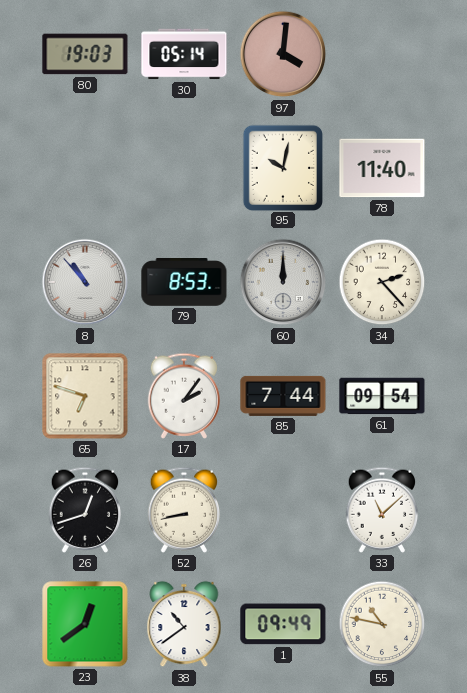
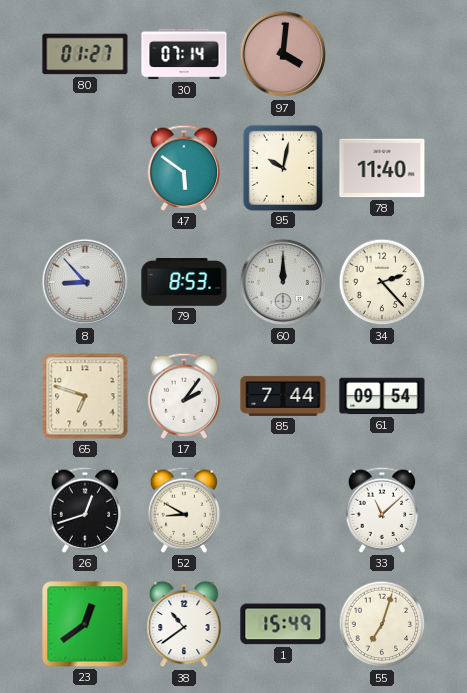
80: 19:03 -> 01:27 (85, 54)
30: 05:14 -> 07:14 (184, 54)
47: none -> 5:51 (184, 168)
8: 10:53 -> 8:53 (85, 282)
52: 8:43 -> 8:50 (184, 510)
1: 09:49 -> 15:49 (283, 624)
55: 10:47 -> 7:03 (382, 624)
